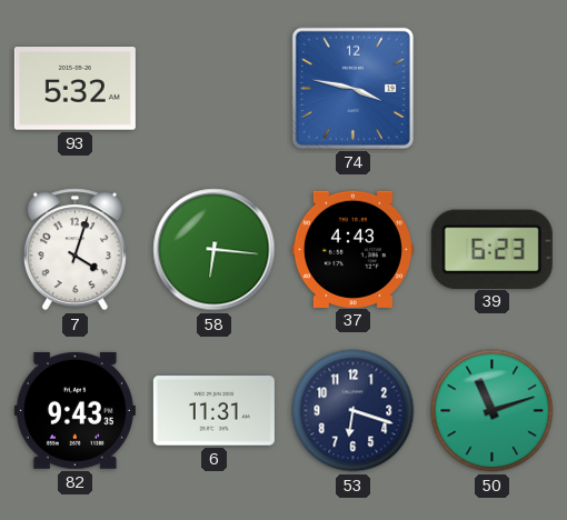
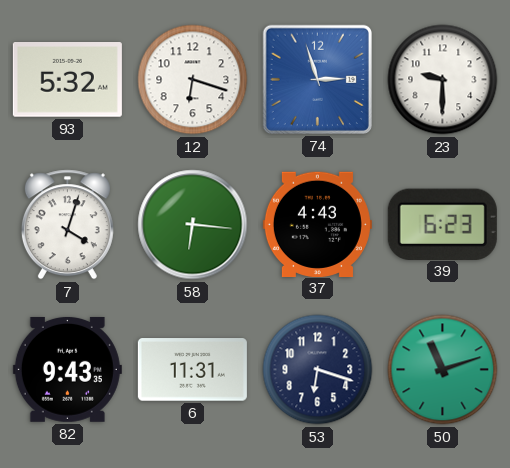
12: none -> 6:18 (193, 80)
74: 3:47 -> 2:57 (317, 79)
23: none -> 9:30 (443, 80)
